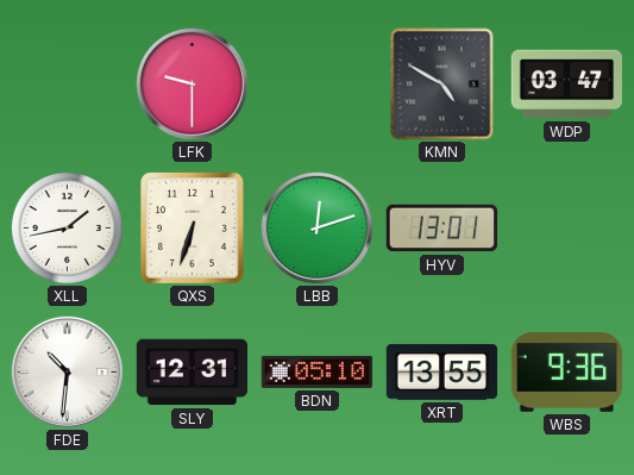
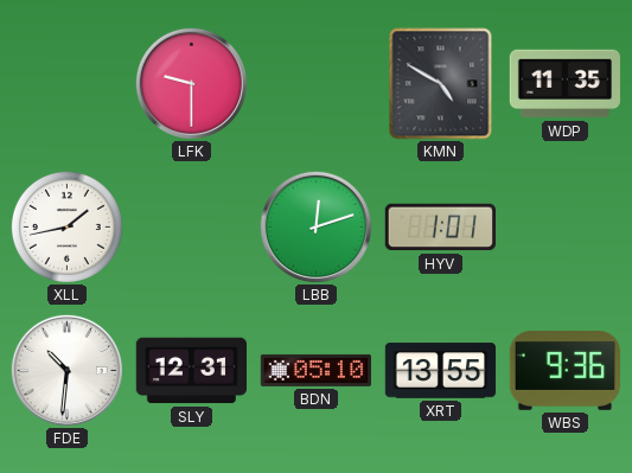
WDP: 03:47 -> 11:35 (564, 84)
QXS: 6:33 -> none (193, 229)
HYV: 13:01 -> 1:01 (441, 228)
